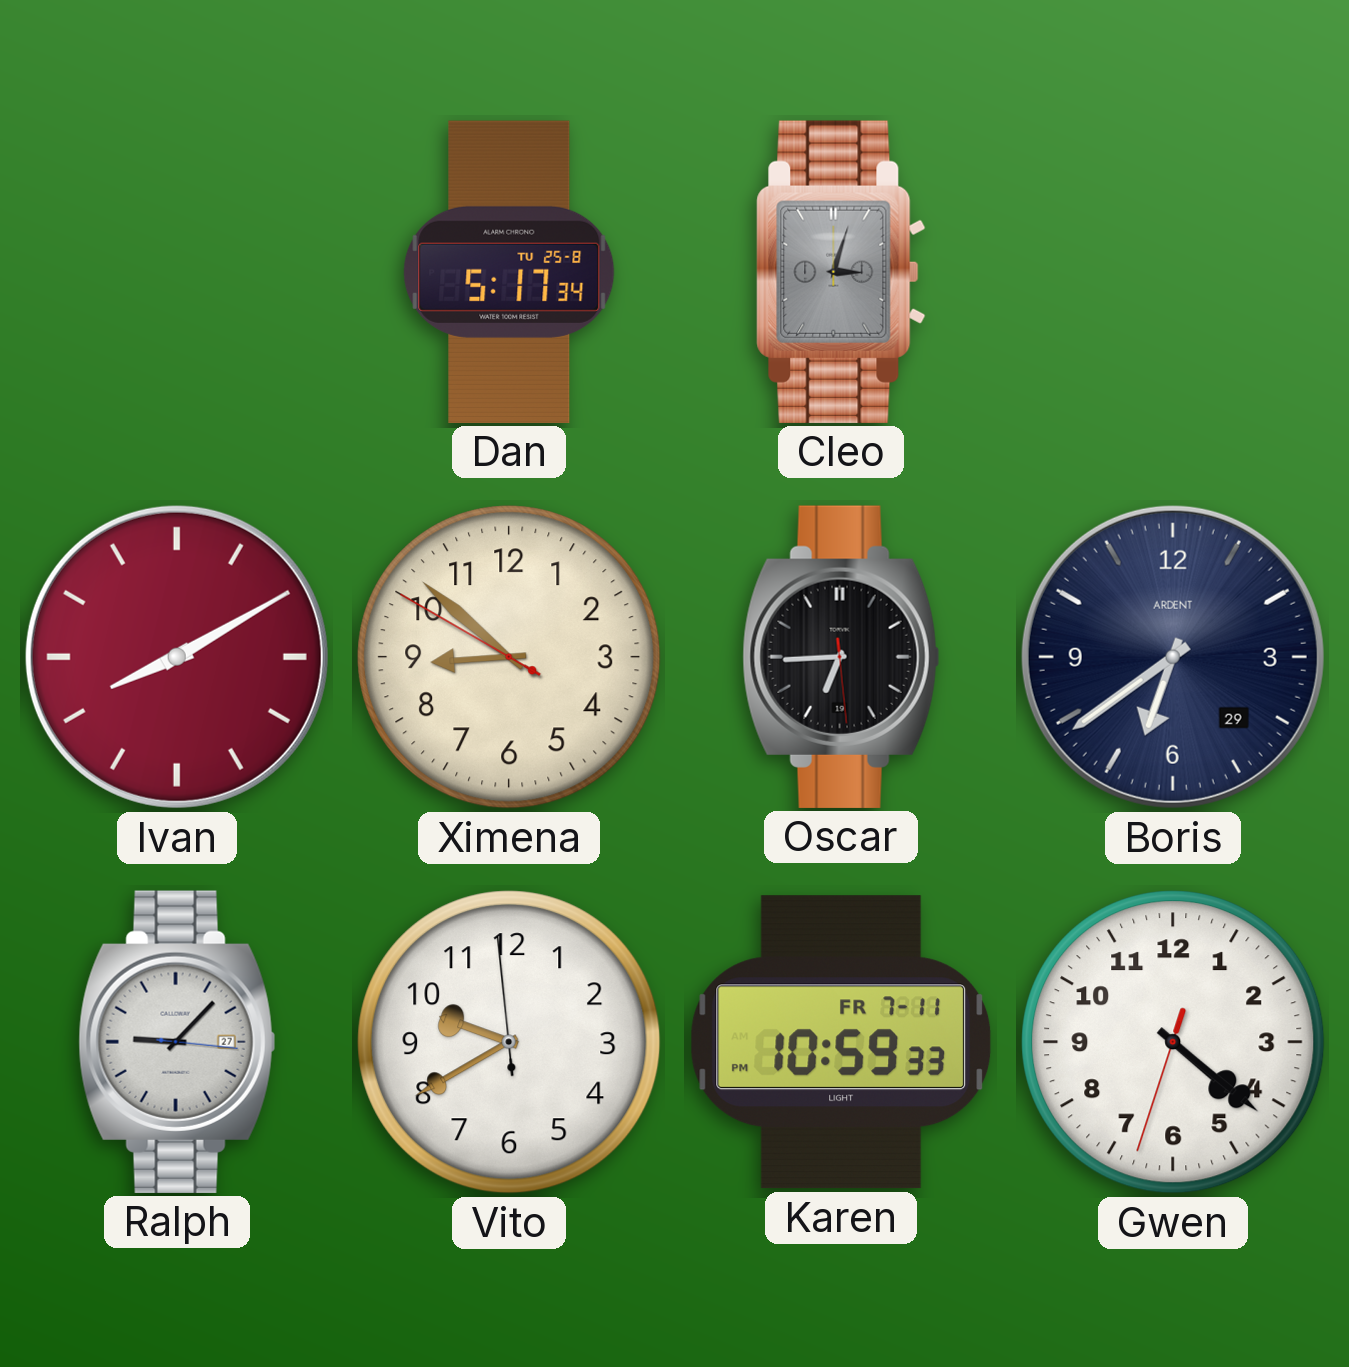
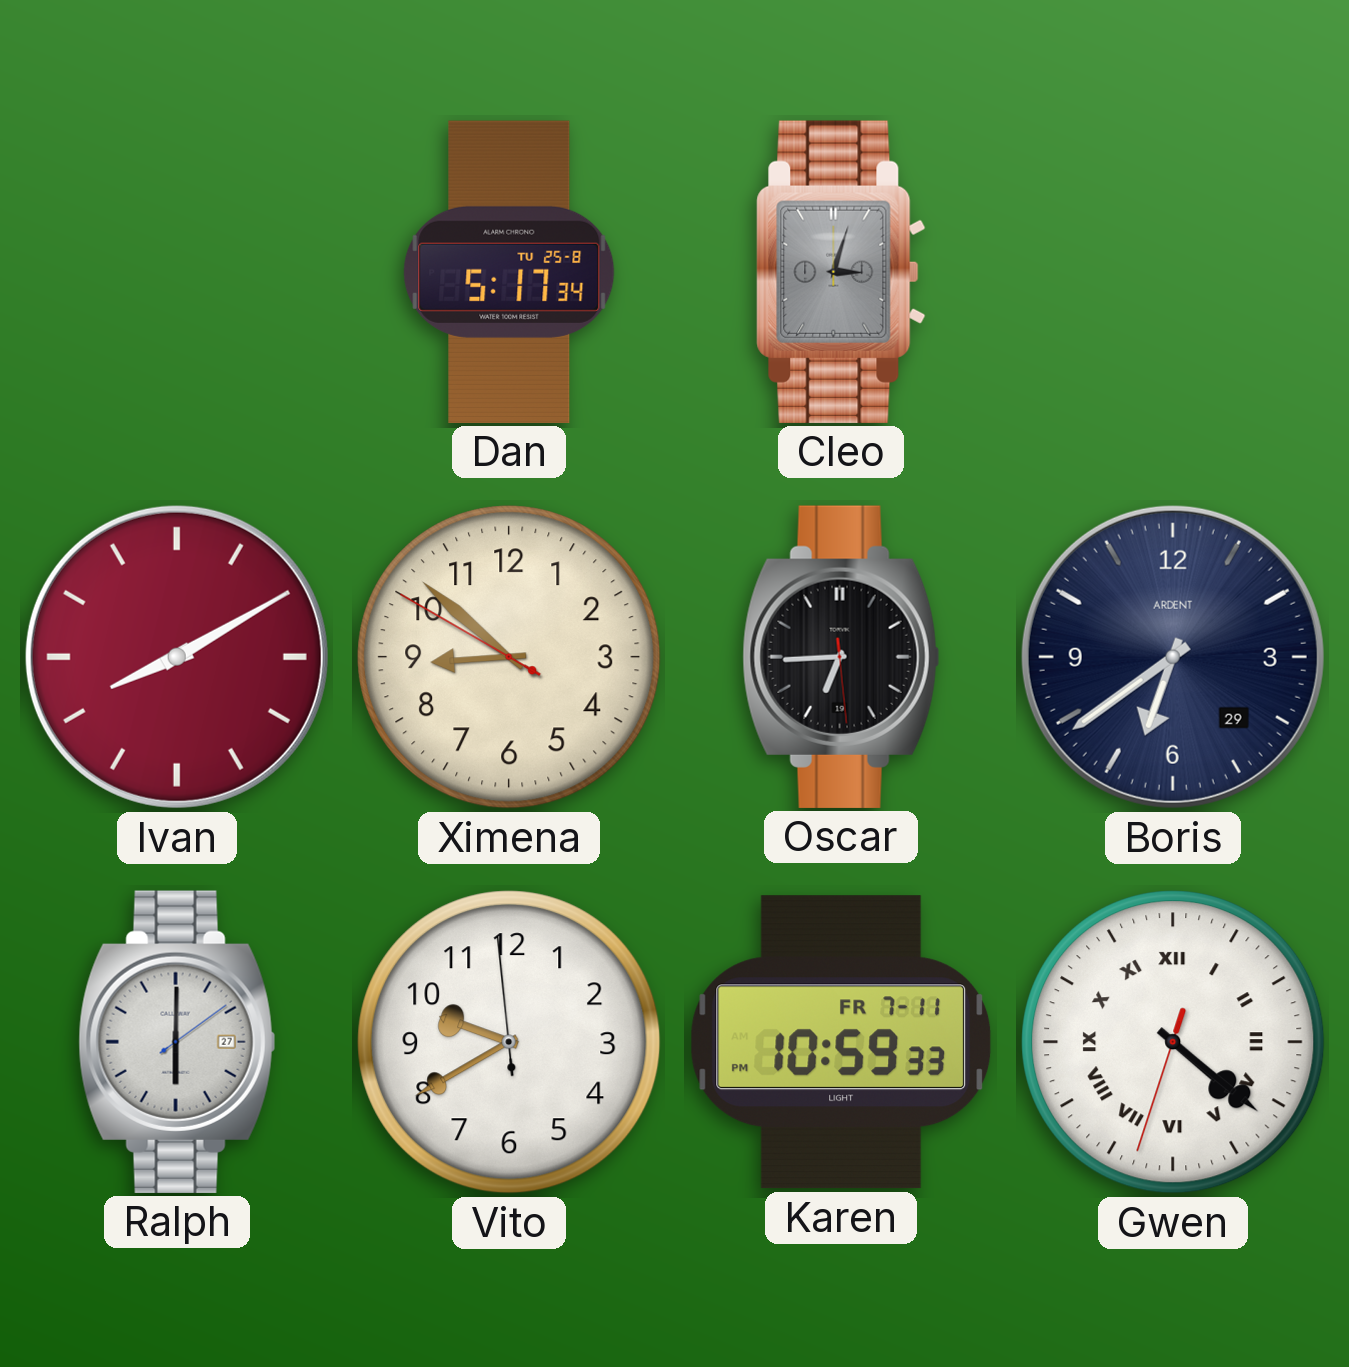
Ralph: 9:07 -> 6:00 (177, 1042)
Gwen numerals: Arabic -> Roman (1173, 1042)
